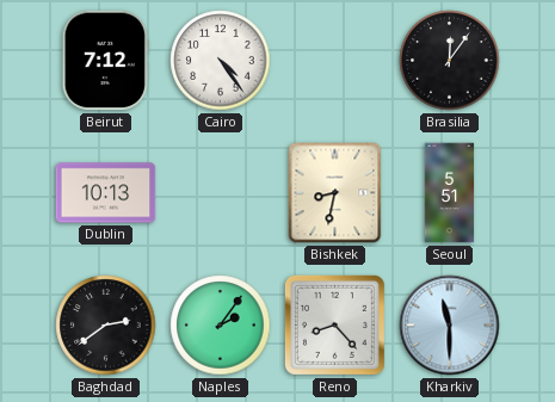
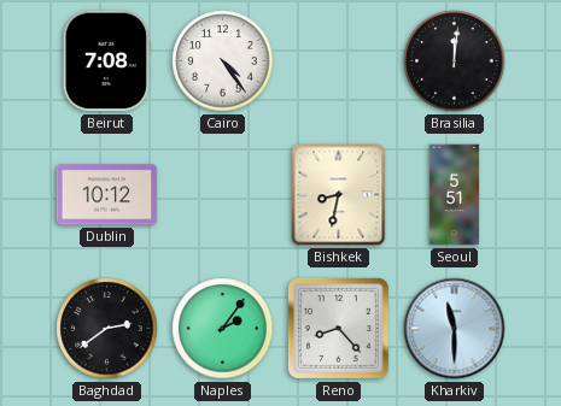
Beirut: 7:12 -> 7:08 (106, 61)
Brasilia: 12:06 -> 12:01 (455, 61)
Dublin: 10:13 -> 10:12 (107, 195)
